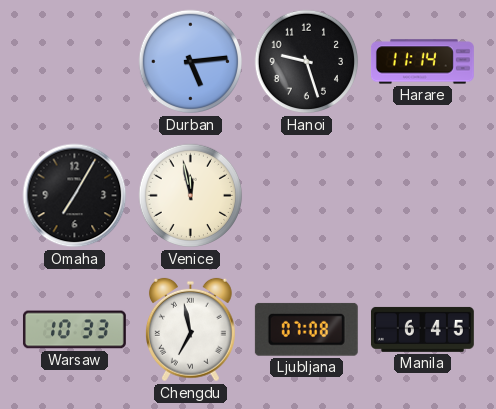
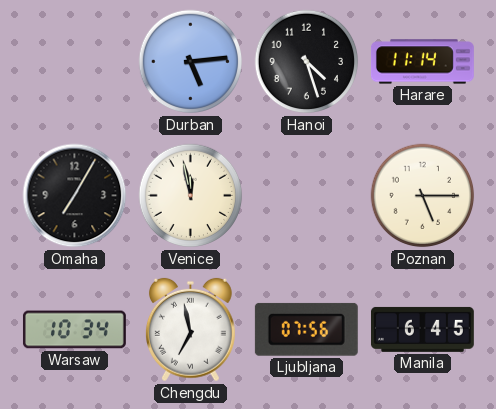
Hanoi: 9:27 -> 4:27 (307, 62)
Poznan: none -> 5:15 (423, 196)
Warsaw: 10:33 -> 10:34 (74, 330)
Ljubljana: 07:08 -> 07:56 (306, 329)
